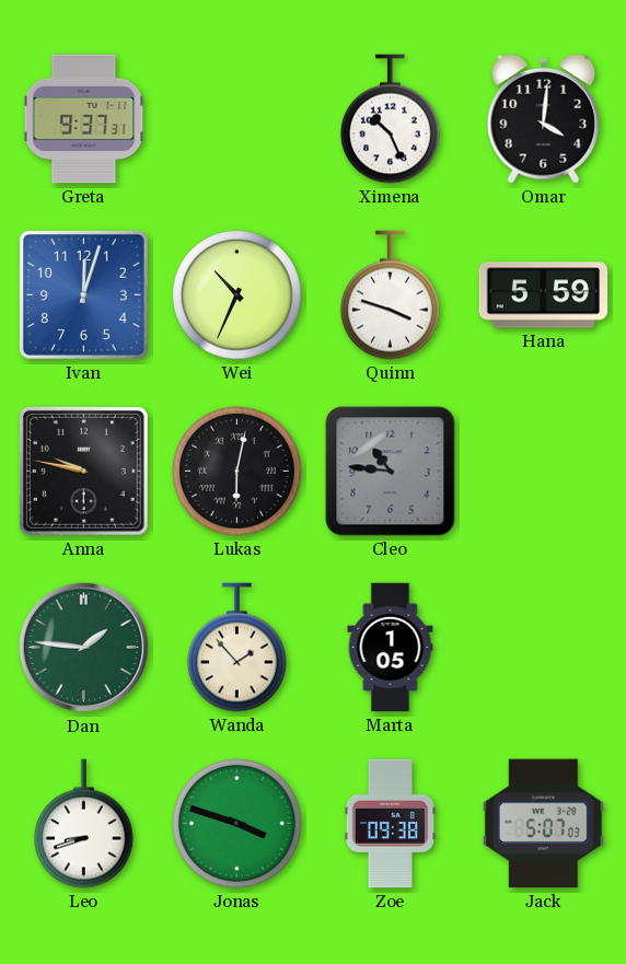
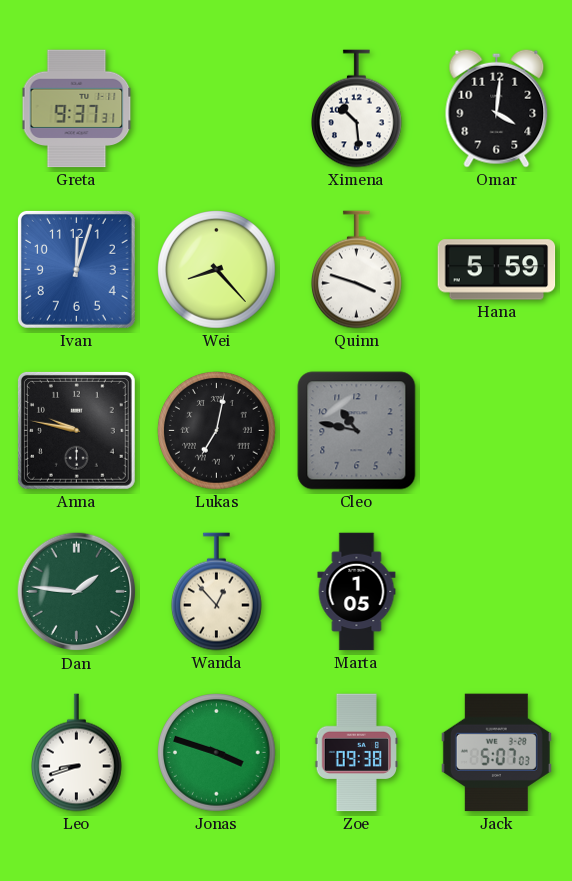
Ximena: 10:26 -> 10:29 (357, 109)
Wei: 10:34 -> 8:23 (217, 270)
Lukas: 6:02 -> 7:02 (217, 431)
Cleo: 10:46 -> 10:47 (357, 431)
Wanda: 1:53 -> 12:53 (217, 592)
